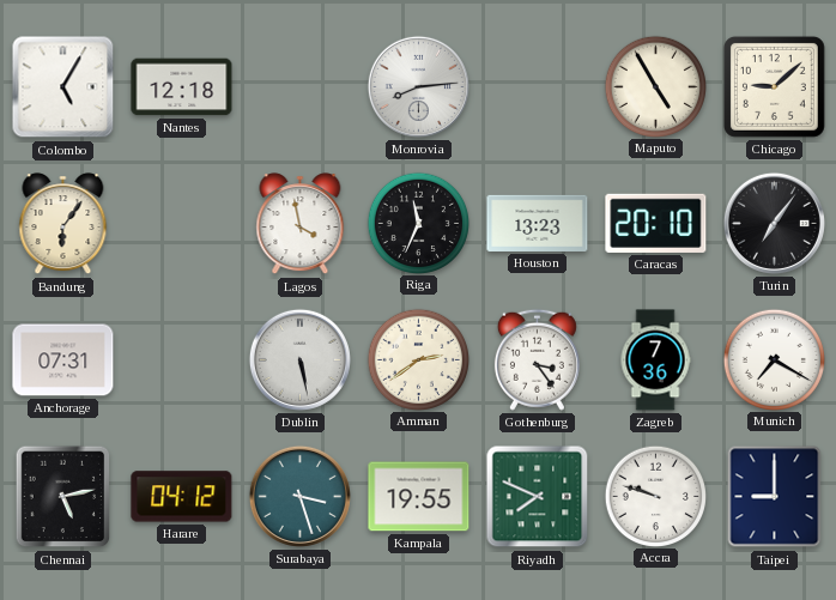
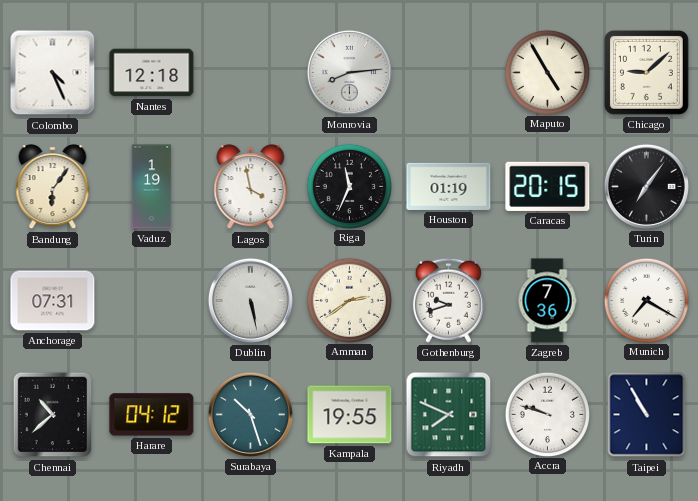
Colombo: 5:05 -> 4:26 (53, 73)
Vaduz: none -> 1:19 (152, 187)
Houston: 13:23 -> 01:19 (449, 186)
Caracas: 20:10 -> 20:15 (548, 186)
Gothenburg: 3:24 -> 9:42 (448, 300)
Chennai: 5:13 -> 10:38 (53, 415)
Surabaya: 3:27 -> 10:27 (250, 414)
Taipei: 9:00 -> 10:55 (647, 415)
